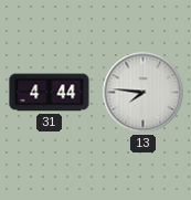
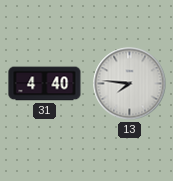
31: 4:44 -> 4:40 (45, 84)
